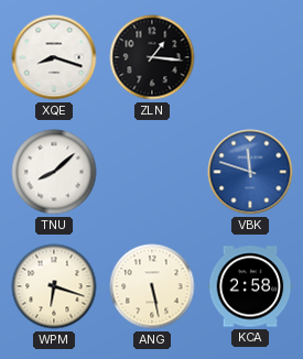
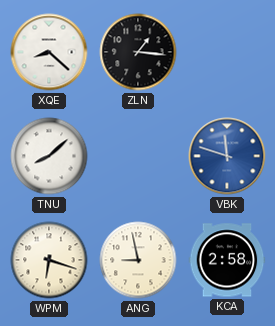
XQE: 8:18 -> 8:22 (49, 52)
ANG: 5:28 -> 8:58 (138, 260)
